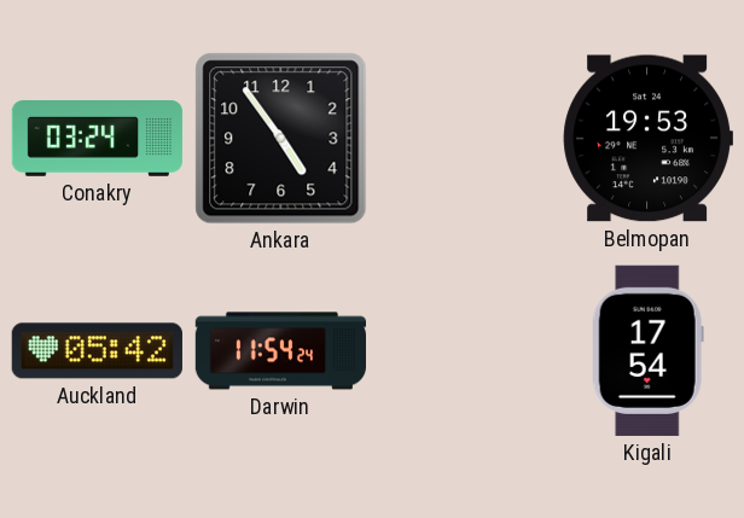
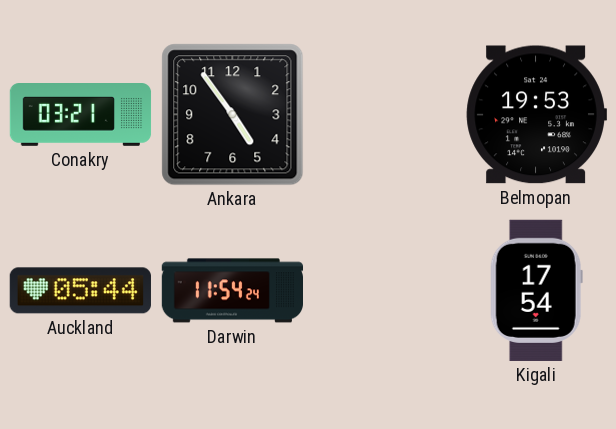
Conakry: 03:24 -> 03:21 (81, 115)
Auckland: 05:42 -> 05:44 (80, 291)
